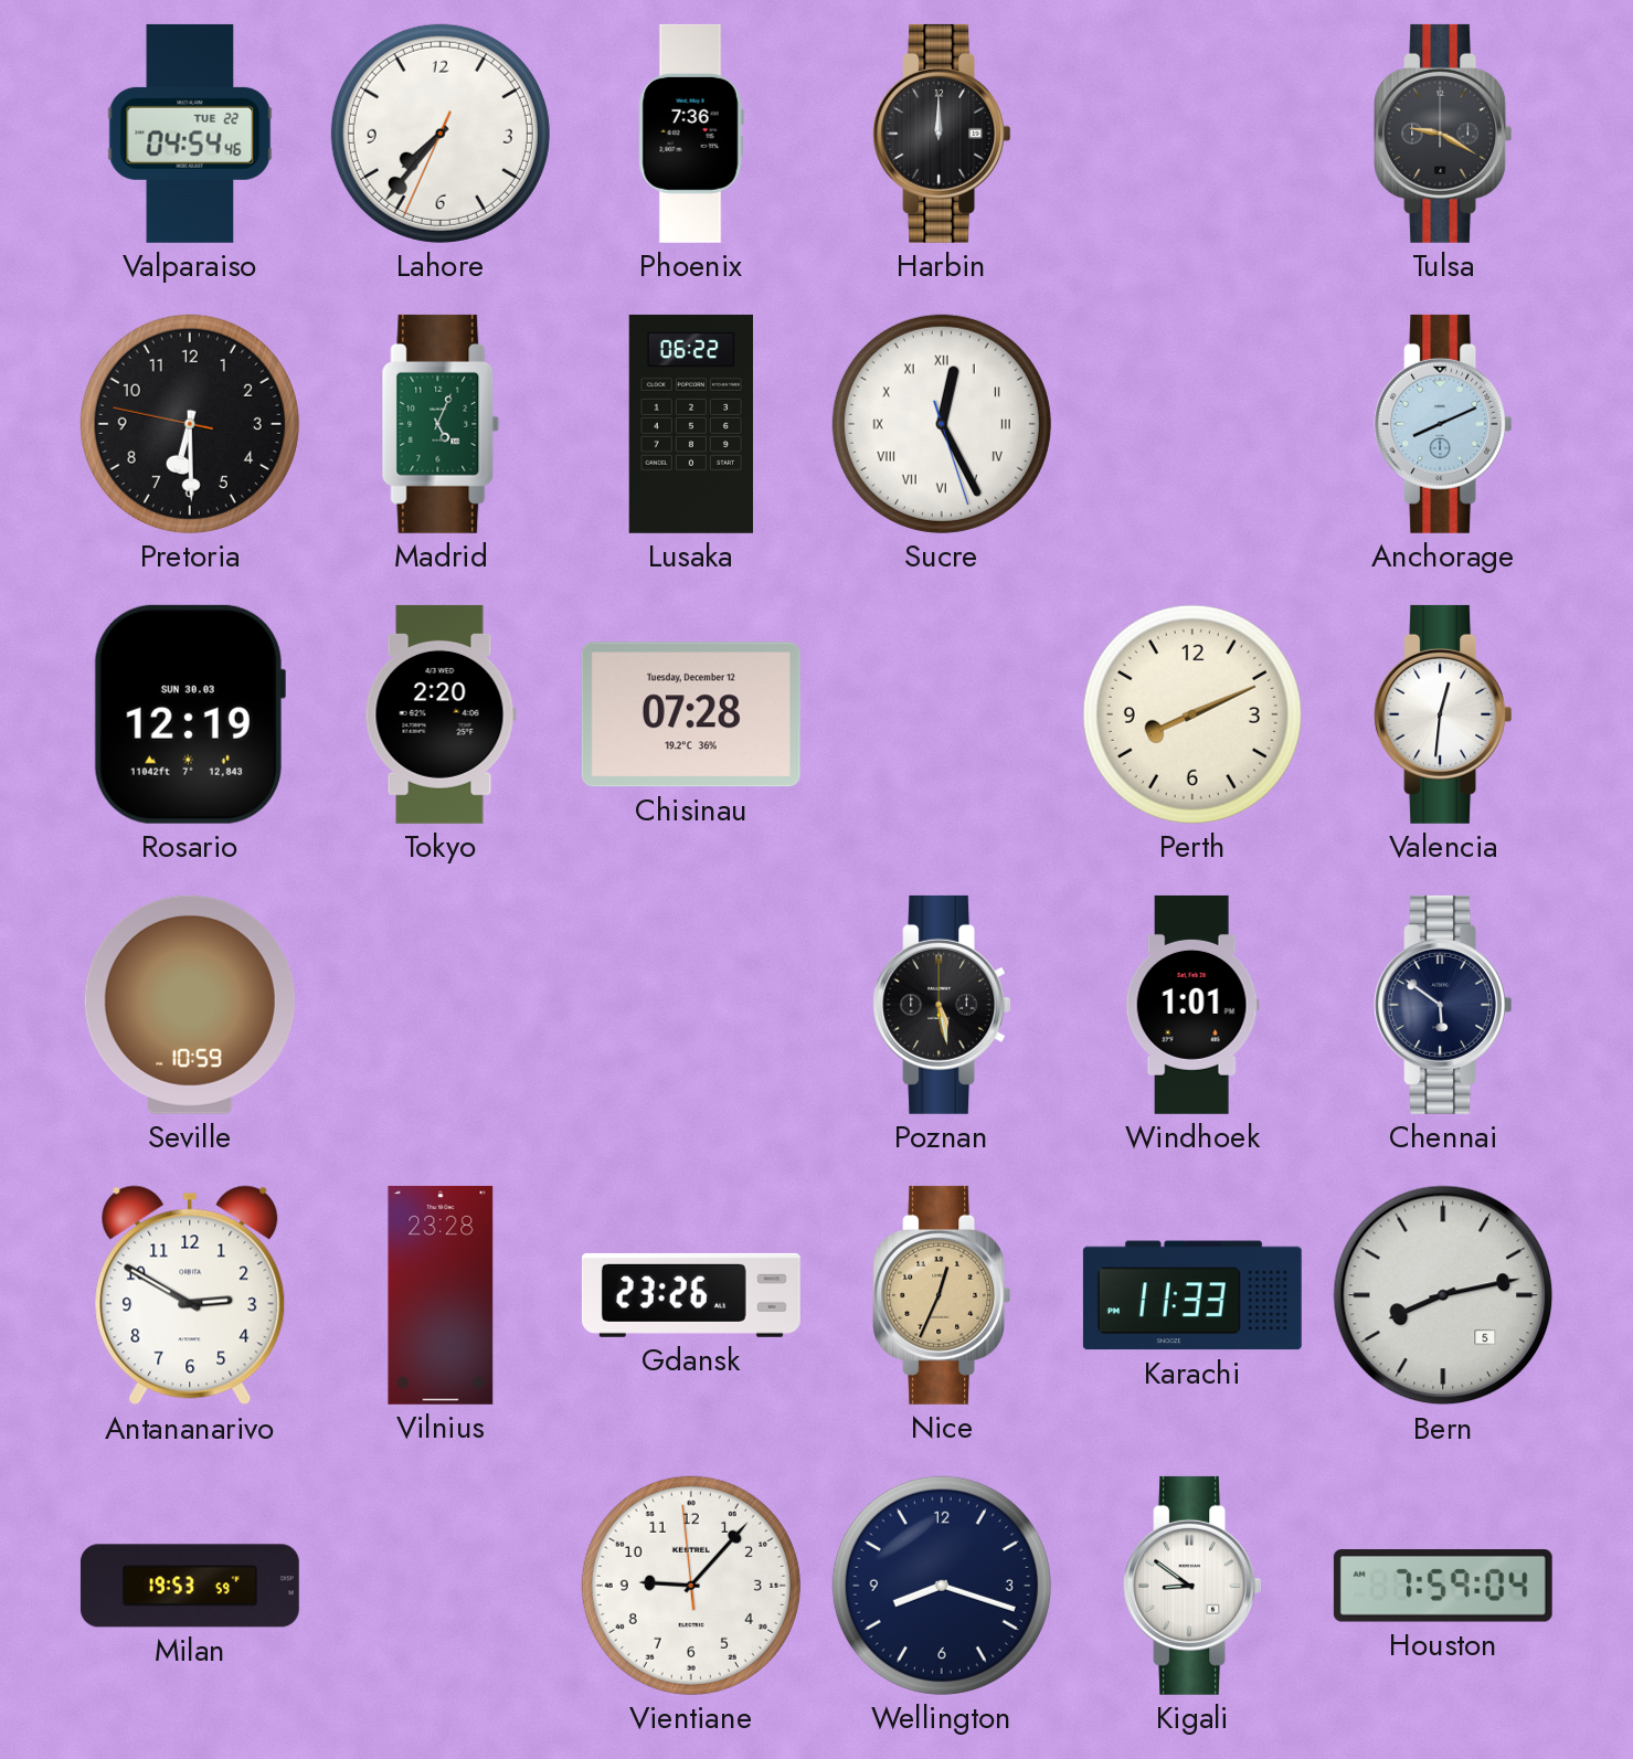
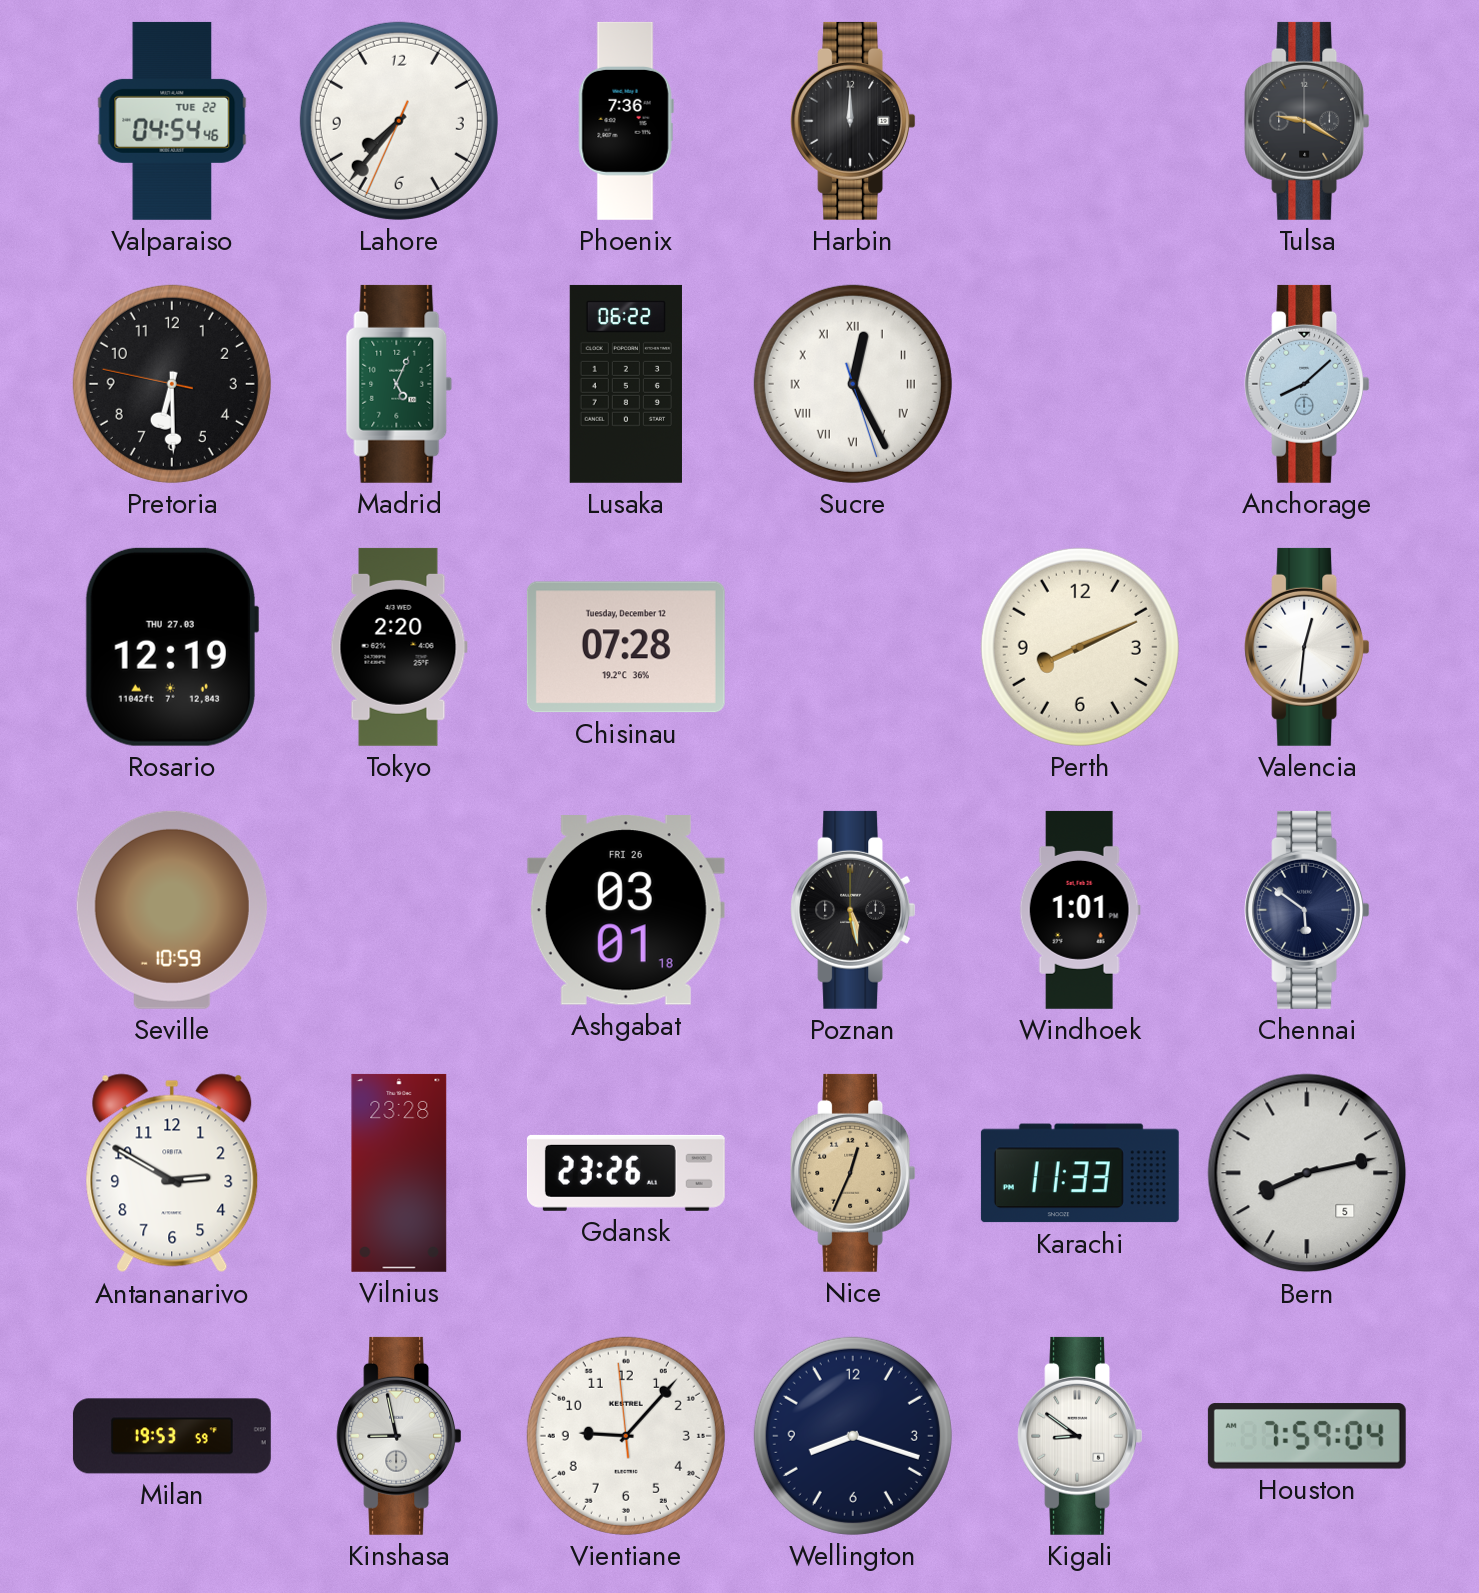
Anchorage: 8:11 -> 8:08 (1307, 384)
Rosario date: SUN 30.03 -> THU 27.03 (171, 647)
Ashgabat: none -> 03:01 (626, 911)
Kinshasa: none -> 8:58 (399, 1436)
